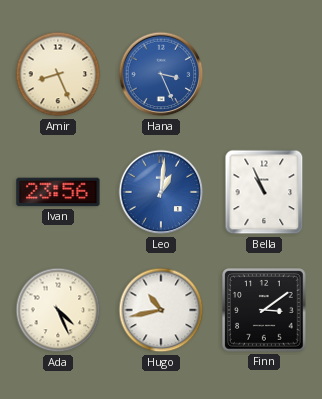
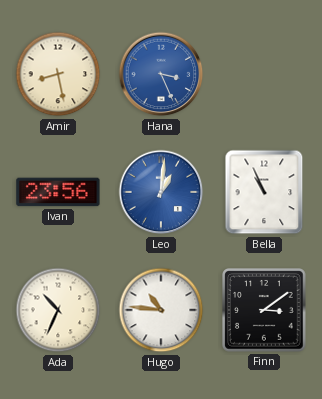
Amir: 8:26 -> 8:28 (58, 74)
Ada: 4:26 -> 10:34 (58, 310)
Hugo: 10:43 -> 10:46 (161, 310)
